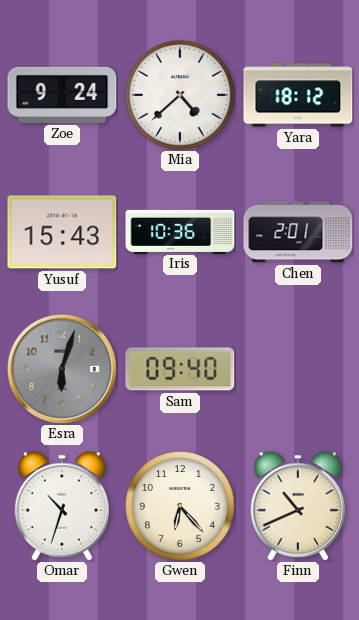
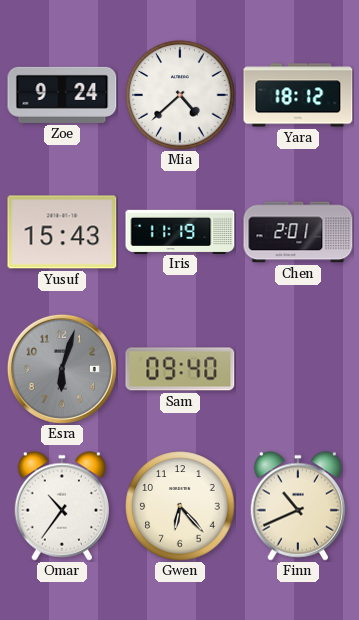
Iris: 10:36 -> 11:19 (180, 231)
Omar: 10:33 -> 10:36 (61, 506)
